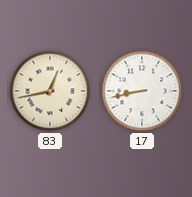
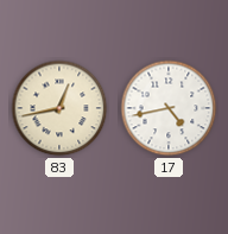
17: 8:43 -> 4:43 (169, 108)
